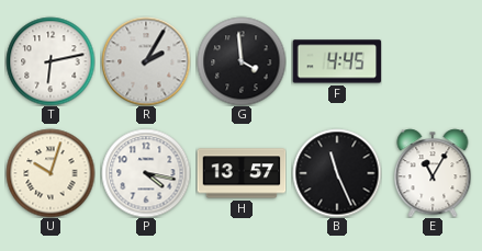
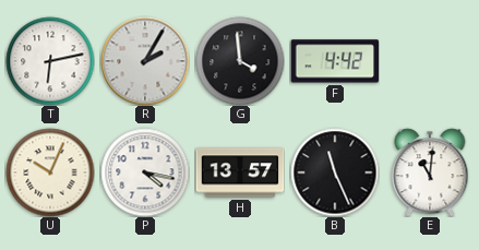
F: 4:45 -> 4:42 (335, 61)
U: 10:03 -> 10:04 (50, 172)
E: 11:05 -> 11:01 (430, 172)
